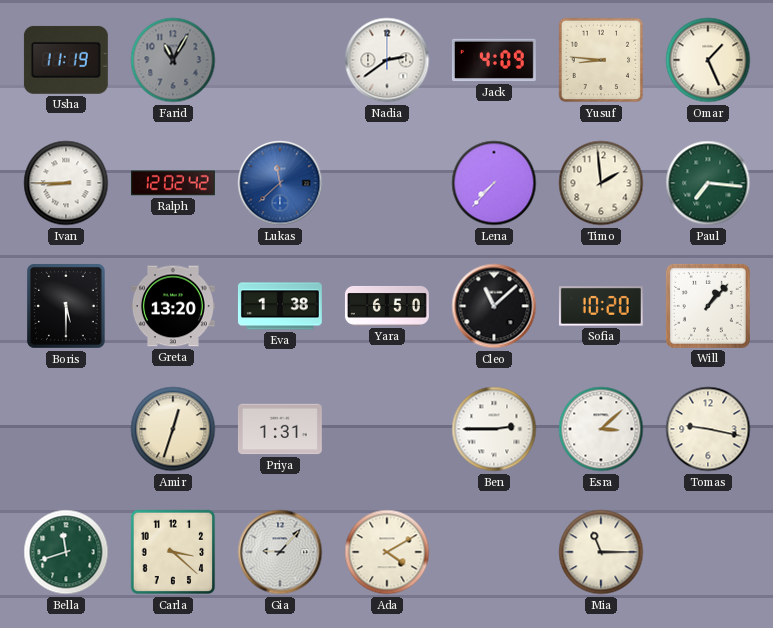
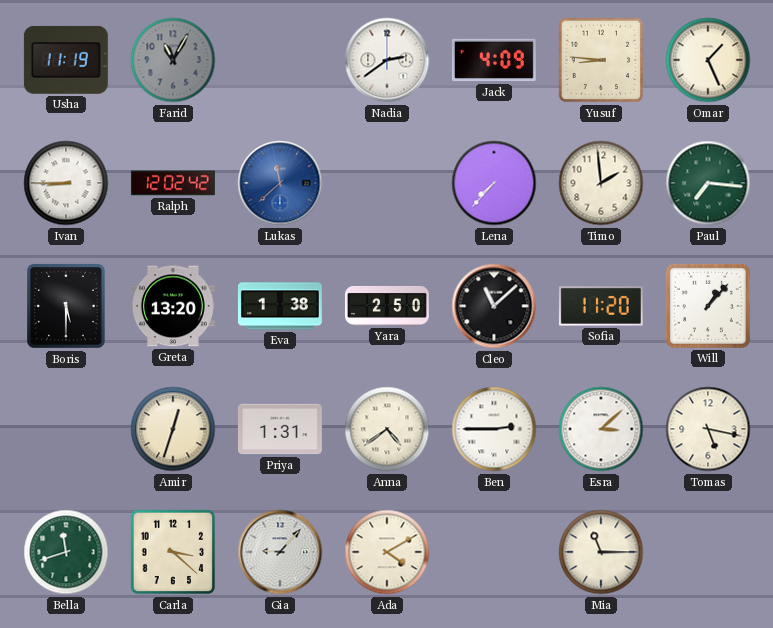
Yara: 6:50 -> 2:50 (387, 306)
Sofia: 10:20 -> 11:20 (601, 306)
Anna: none -> 4:39 (387, 429)
Tomas: 9:17 -> 5:17 (708, 429)
